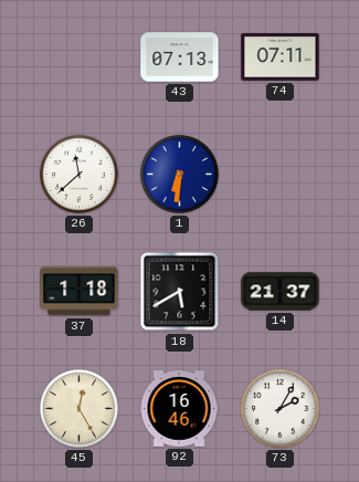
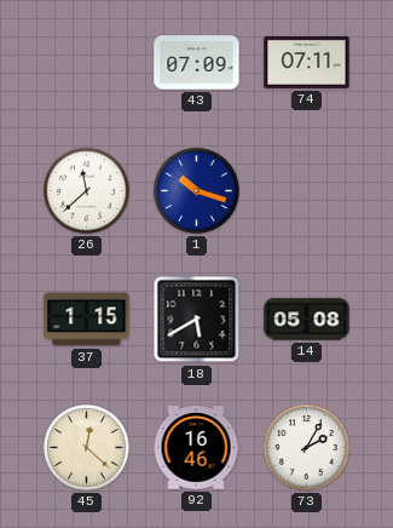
43: 07:13 -> 07:09 (197, 63)
1: 6:31 -> 10:18 (197, 191)
37: 1:18 -> 1:15 (87, 320)
14: 21:37 -> 05:08 (307, 320)
45: 12:25 -> 12:22 (87, 448)
